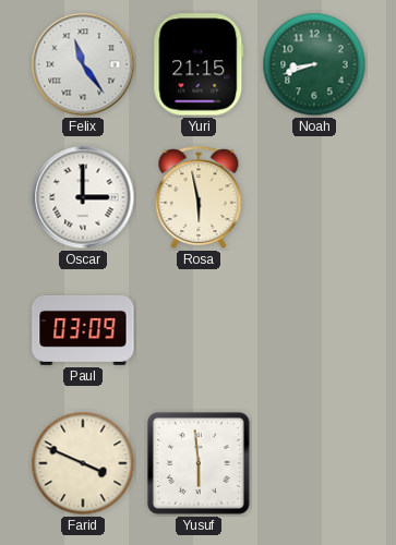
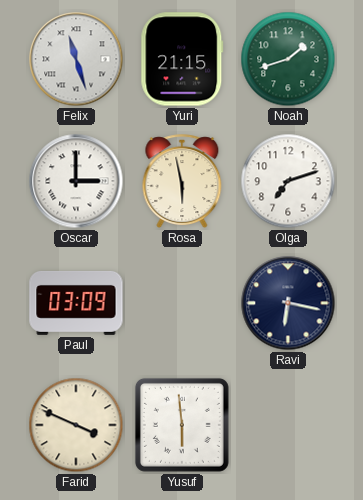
Felix: 11:24 -> 11:27 (76, 59)
Noah: 8:42 -> 1:42 (288, 59)
Olga: none -> 7:12 (288, 181)
Ravi: none -> 6:17 (288, 303)
